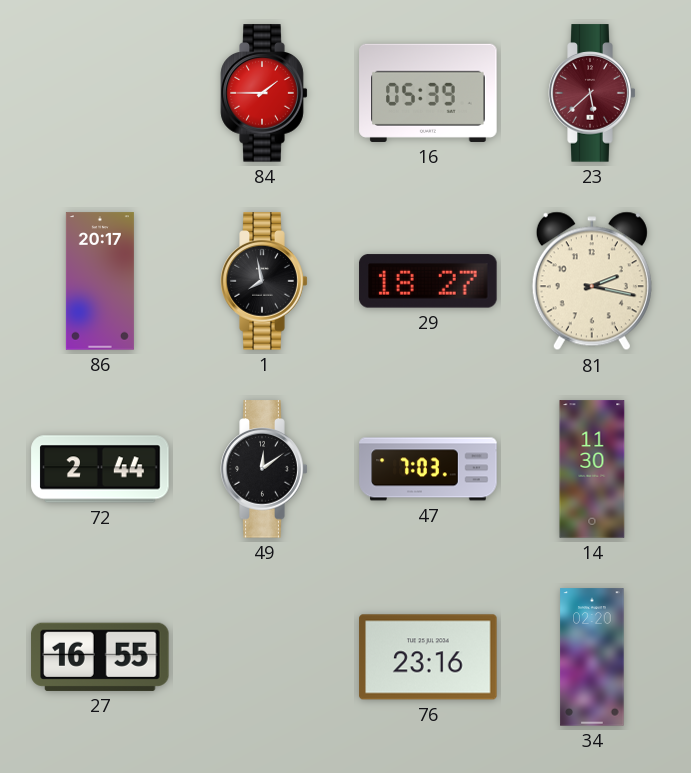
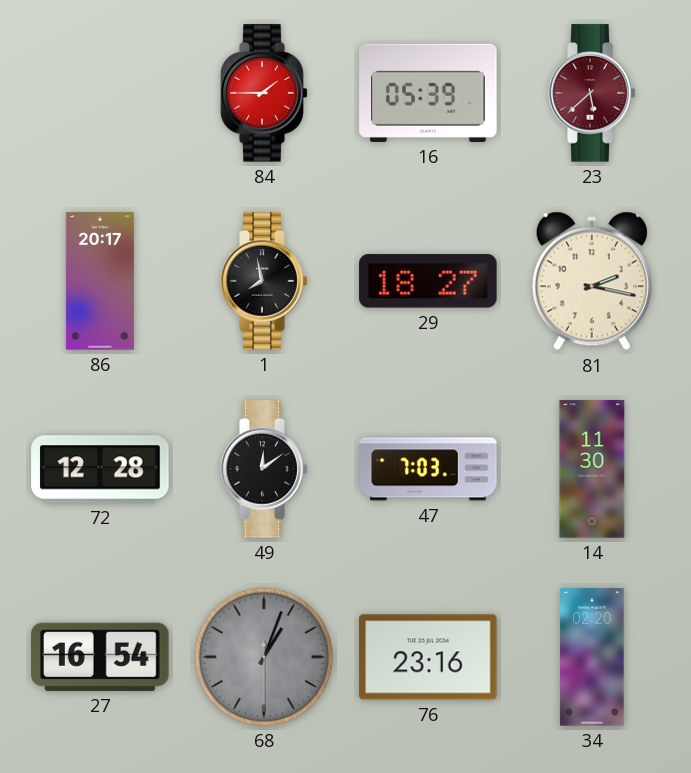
72: 2:44 -> 12:28 (100, 469)
27: 16:55 -> 16:54 (100, 657)
68: none -> 1:03 (264, 657)
